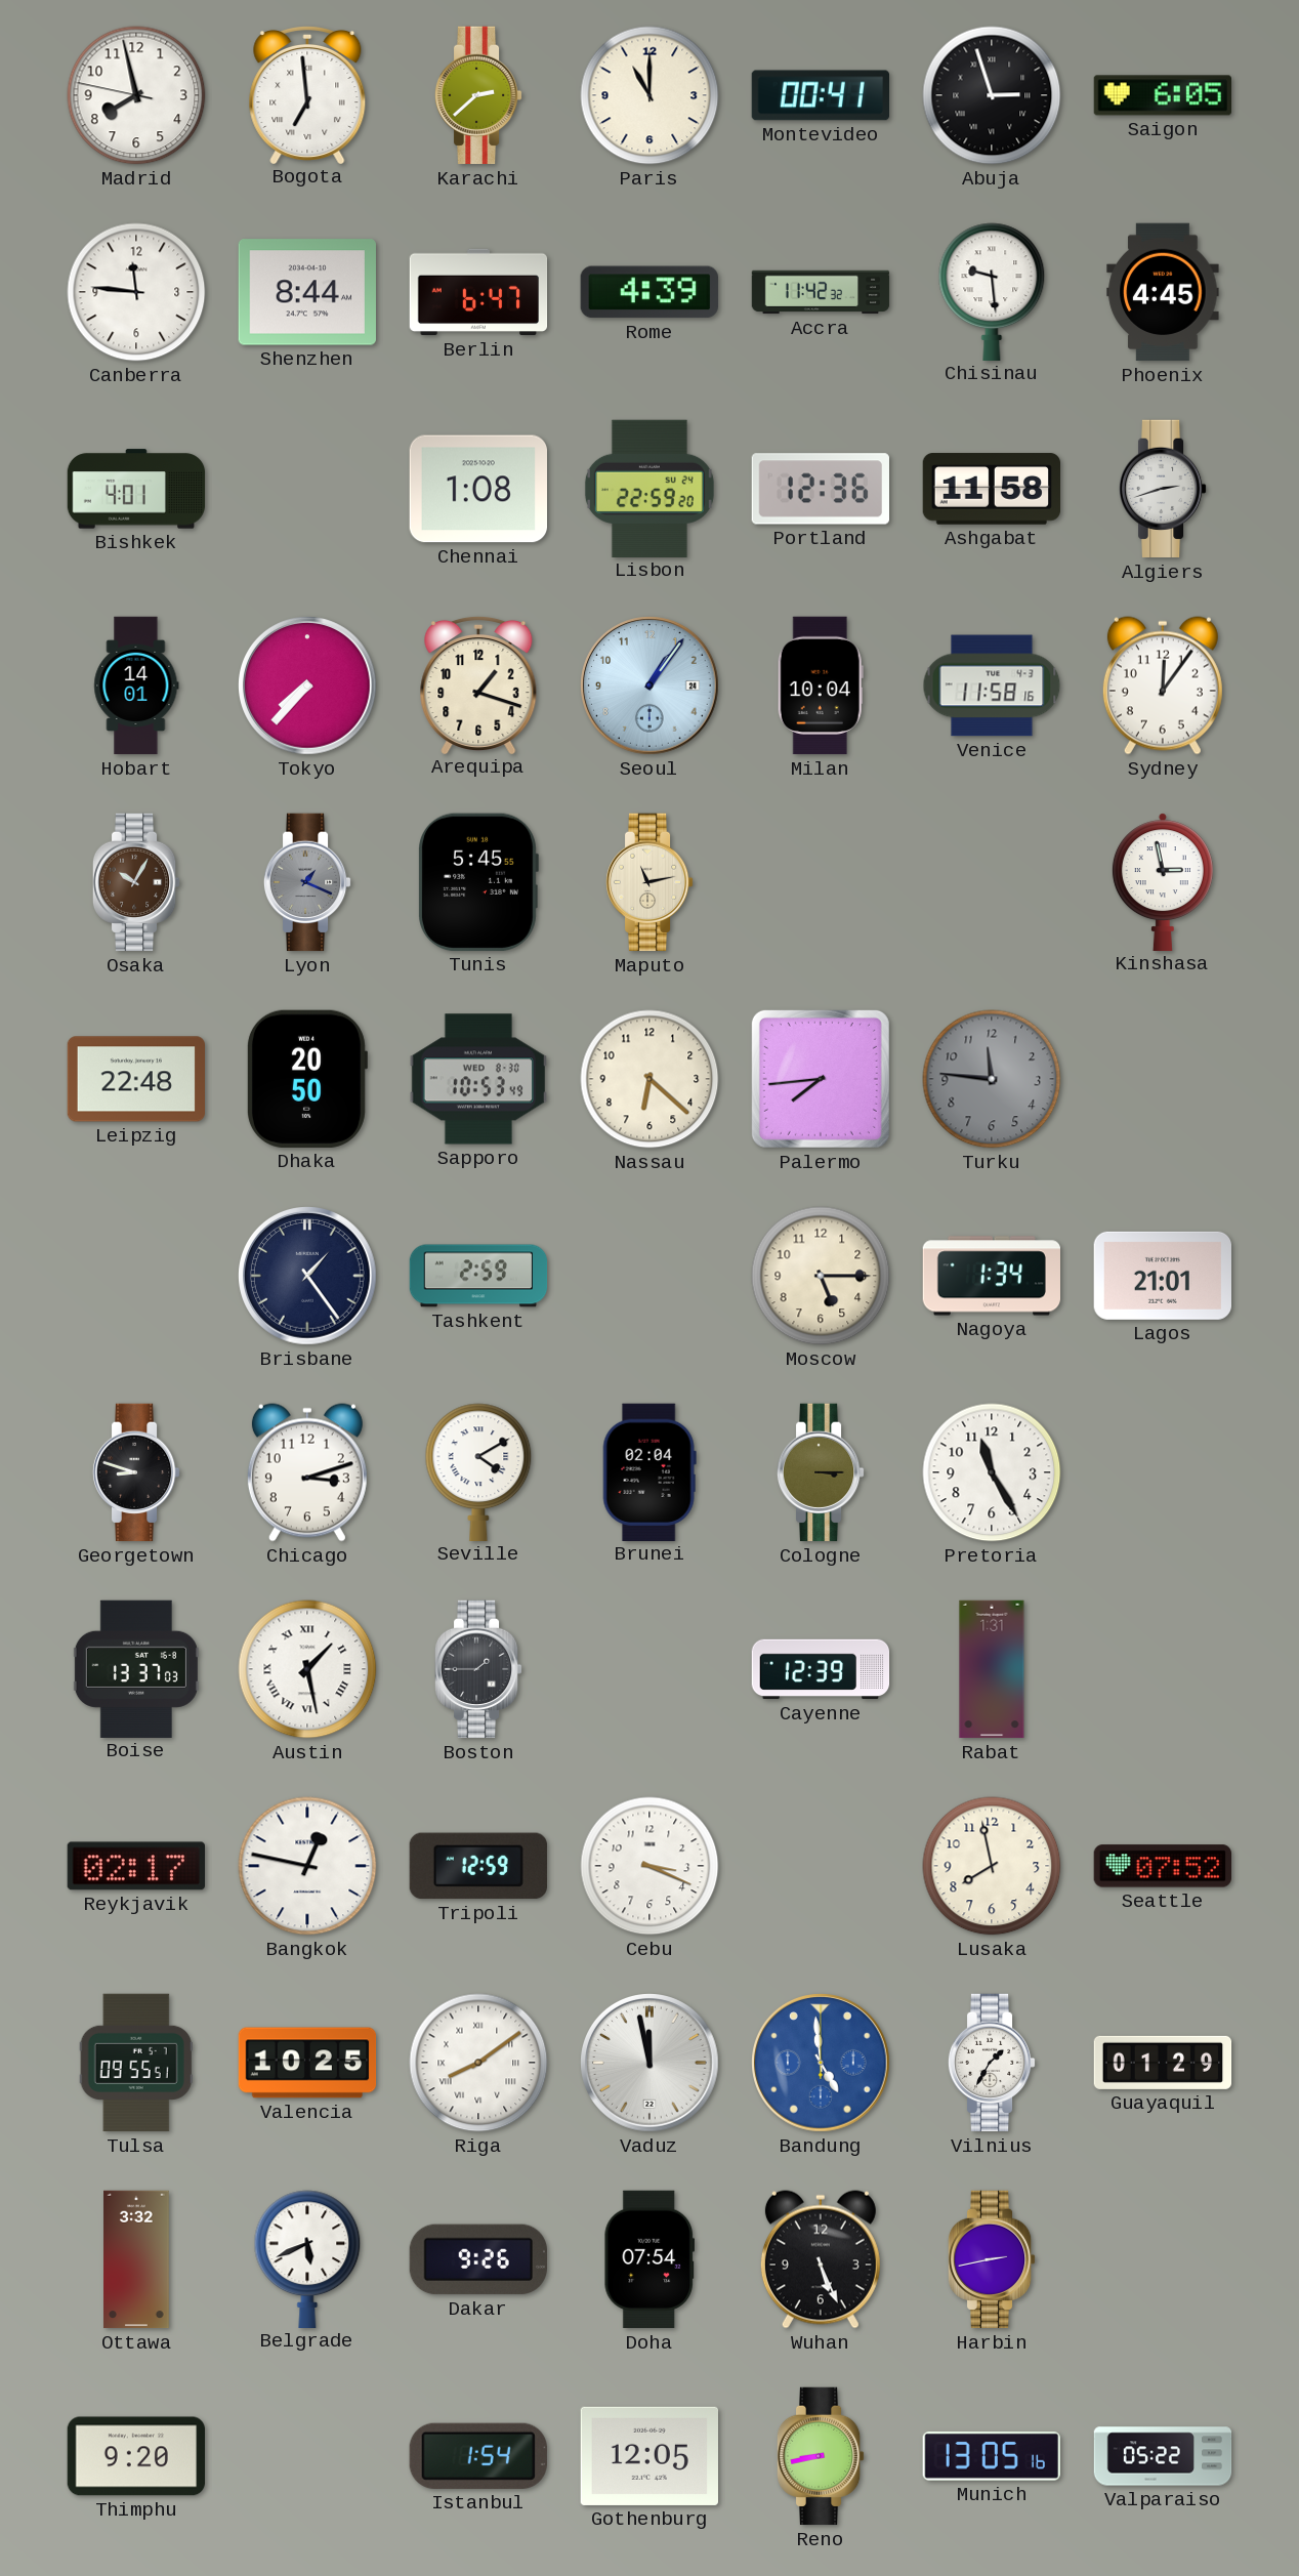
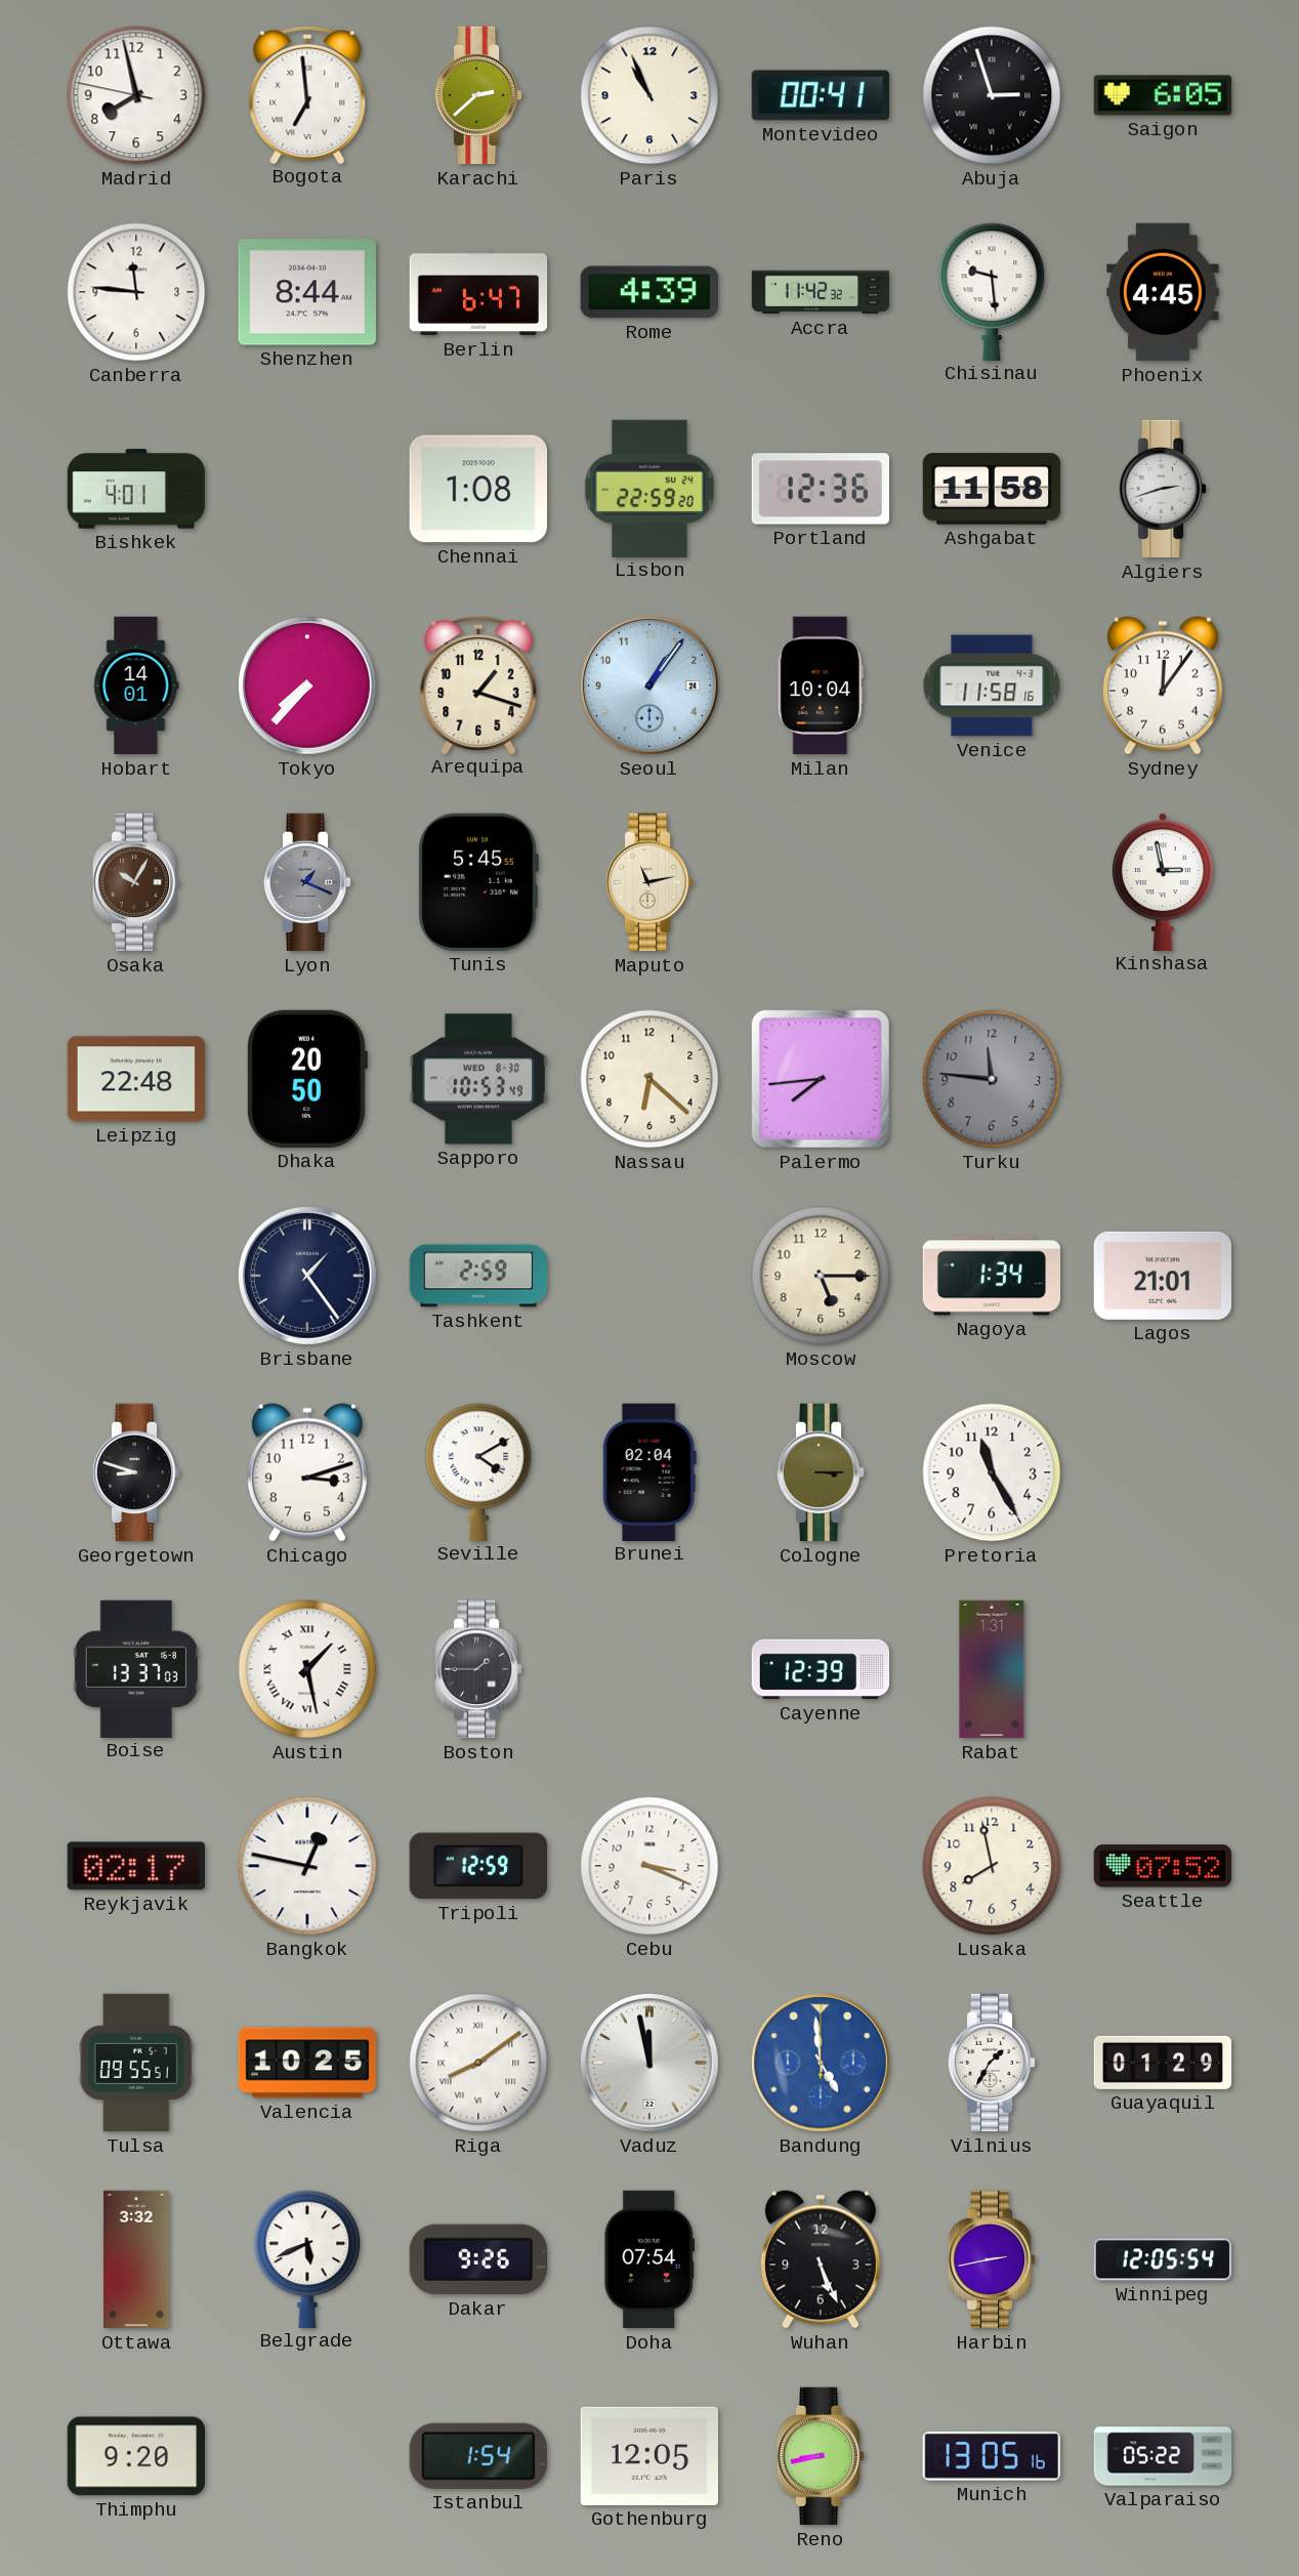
Paris: 11:00 -> 10:56 (649, 95)
Winnipeg: none -> 12:05 (1163, 2259)
